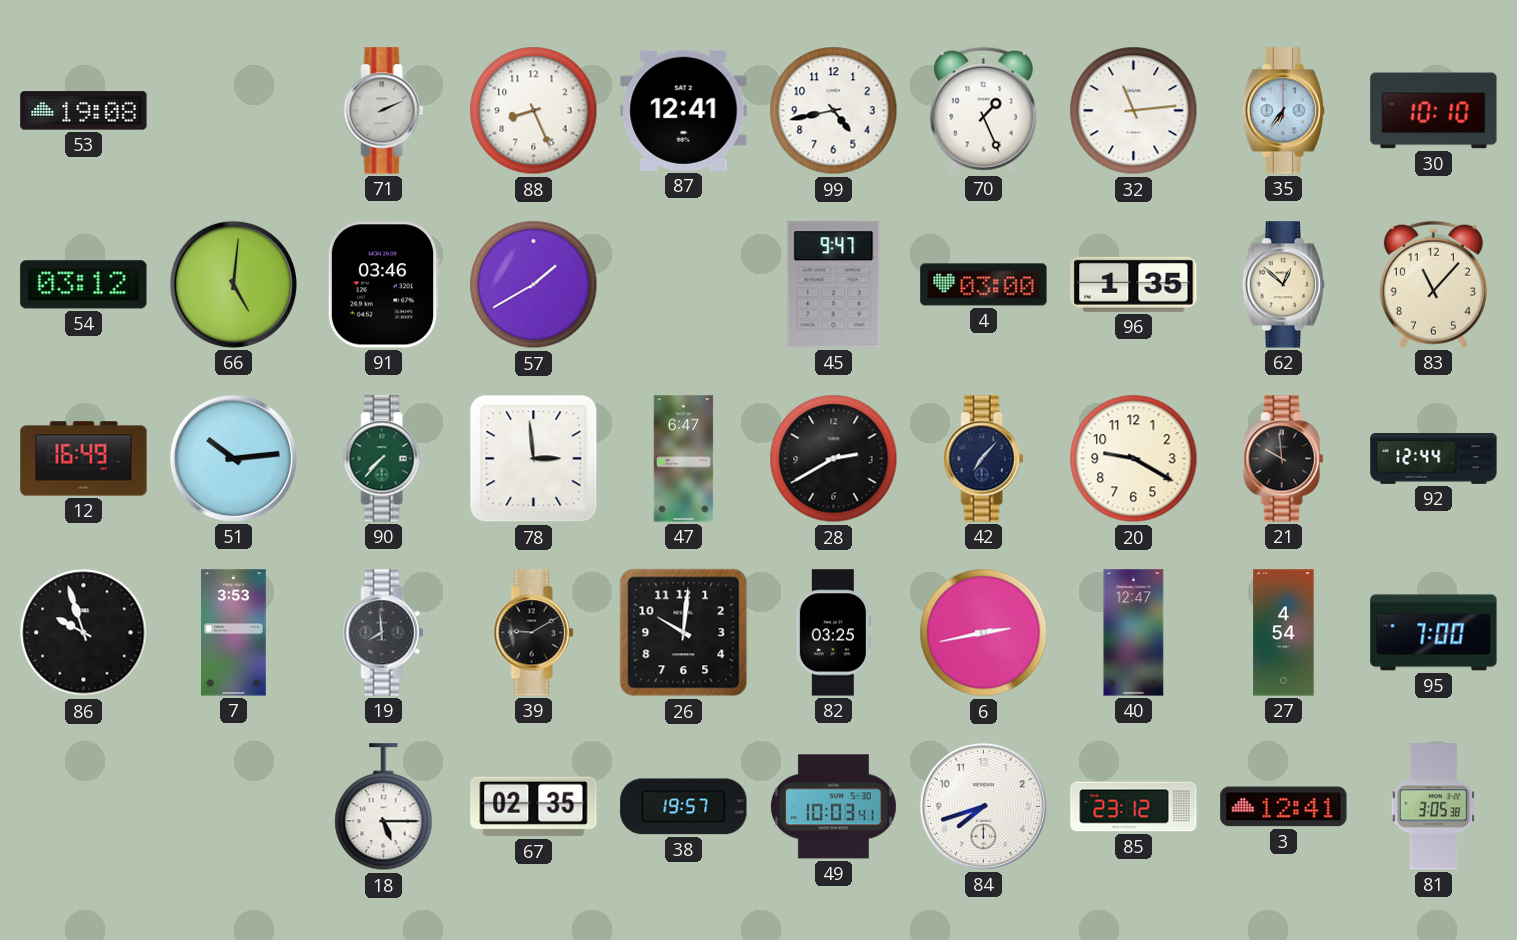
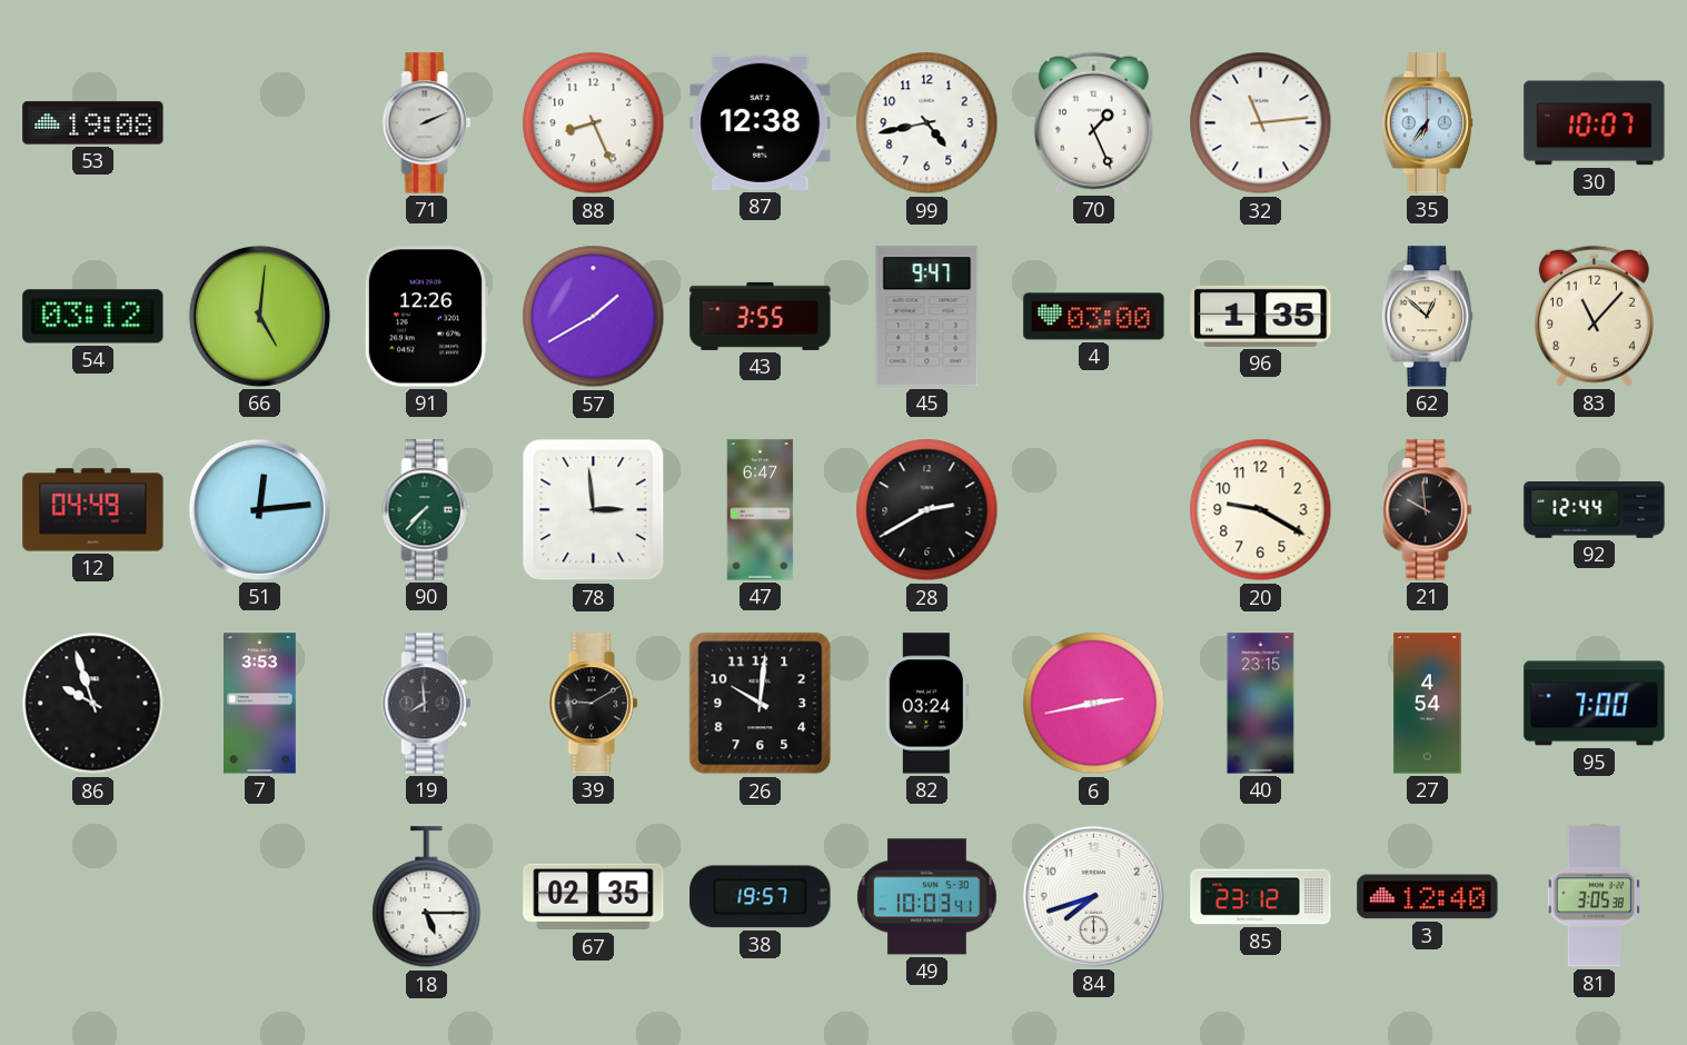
87: 12:41 -> 12:38 (761, 122)
30: 10:10 -> 10:07 (1595, 123)
91: 03:46 -> 12:26 (426, 317)
43: none -> 3:55 (761, 316)
12: 16:49 -> 04:49 (93, 510)
51: 10:14 -> 12:14 (259, 509)
42: 7:07 -> none (984, 459)
82: 03:25 -> 03:24 (926, 704)
40: 12:47 -> 23:15 (1261, 704)
3: 12:41 -> 12:40 (1428, 897)
